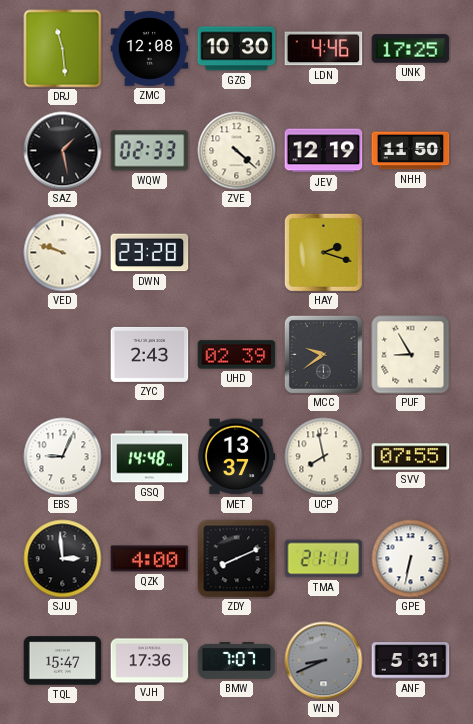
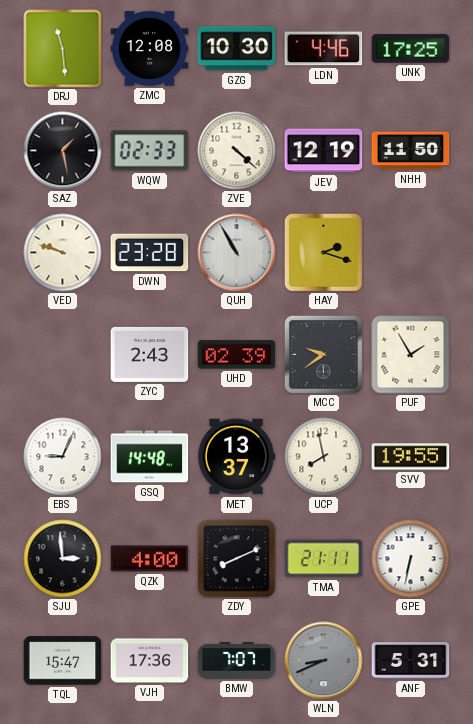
QUH: none -> 10:55 (237, 253)
PUF: 8:55 -> 1:55 (411, 355)
SVV: 07:55 -> 19:55 (411, 457)
